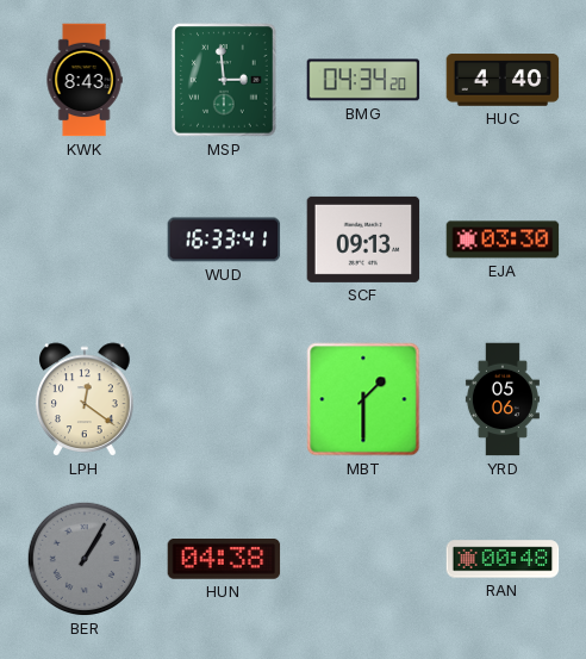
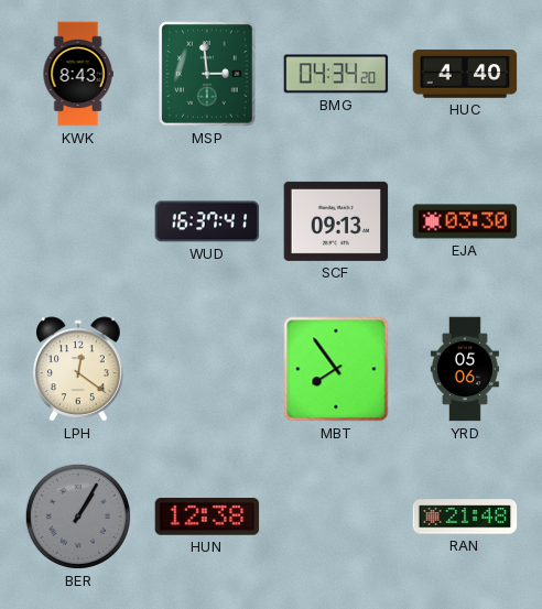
WUD: 16:33 -> 16:37 (207, 221)
MBT: 1:30 -> 7:54 (336, 369)
HUN: 04:38 -> 12:38 (207, 518)
RAN: 00:48 -> 21:48 (465, 516)
